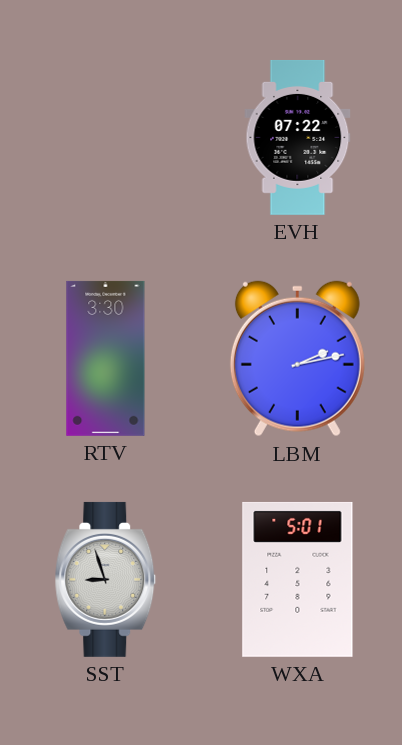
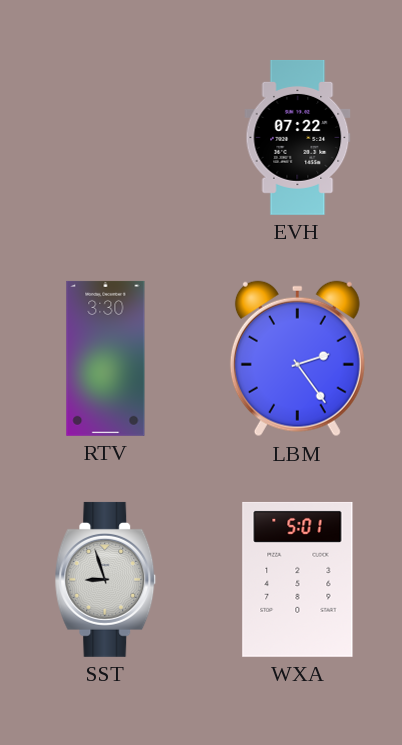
LBM: 2:13 -> 2:24 (297, 359)
